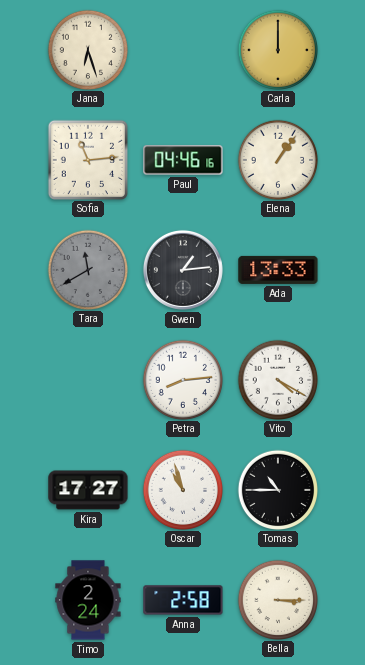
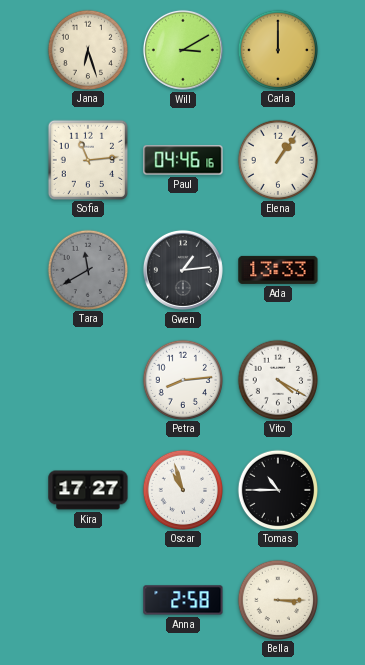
Will: none -> 3:10 (183, 50)
Timo: 2:24 -> none (88, 600)
